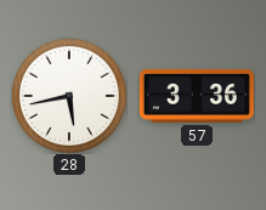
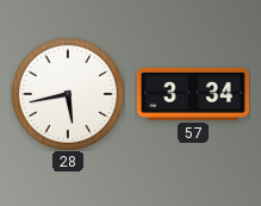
57: 3:36 -> 3:34 (193, 94)
